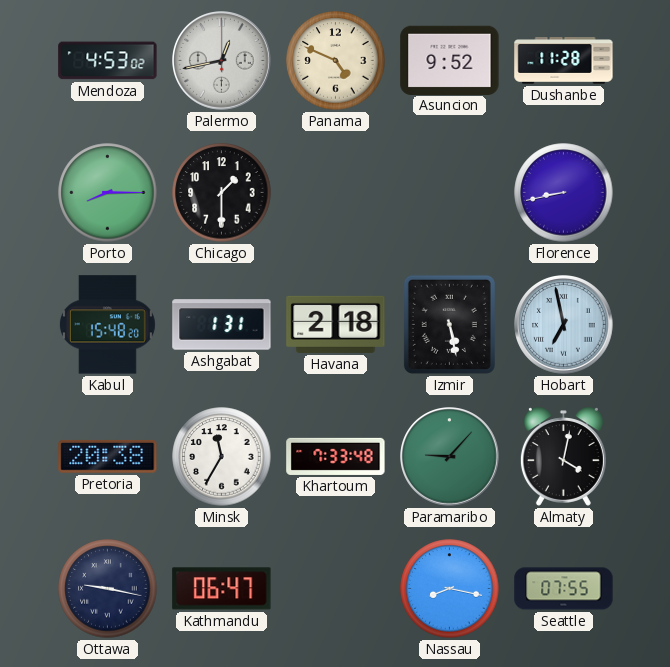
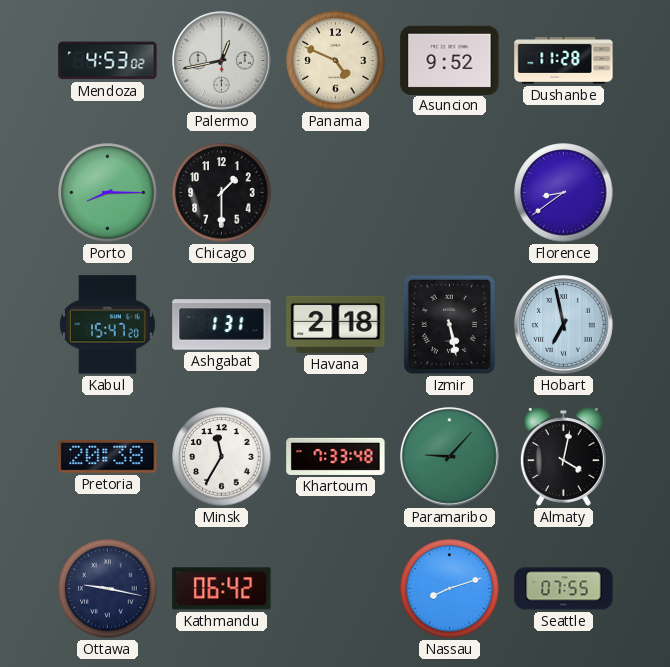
Florence: 8:43 -> 8:39 (564, 193)
Kabul: 15:48 -> 15:47 (107, 325)
Kathmandu: 06:47 -> 06:42 (222, 589)
Nassau: 8:17 -> 8:12 (450, 589)
